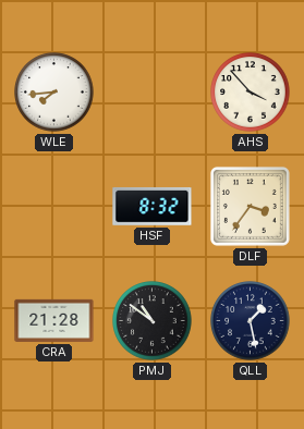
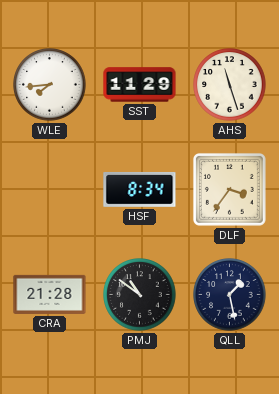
SST: none -> 11:29 (140, 85)
AHS: 3:53 -> 11:27 (230, 85)
HSF: 8:32 -> 8:34 (140, 190)
